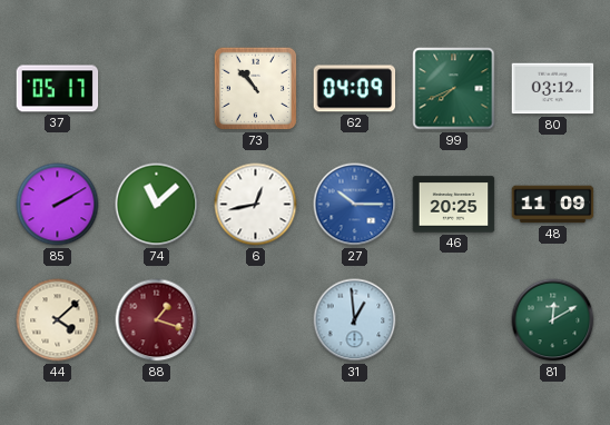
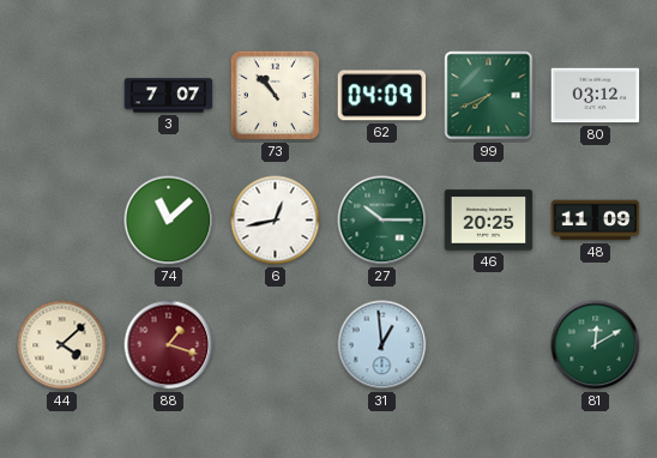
37: 05:17 -> none (58, 89)
3: none -> 7:07 (169, 96)
85: 2:10 -> none (58, 205)
27 dial: blue -> green (382, 221)
